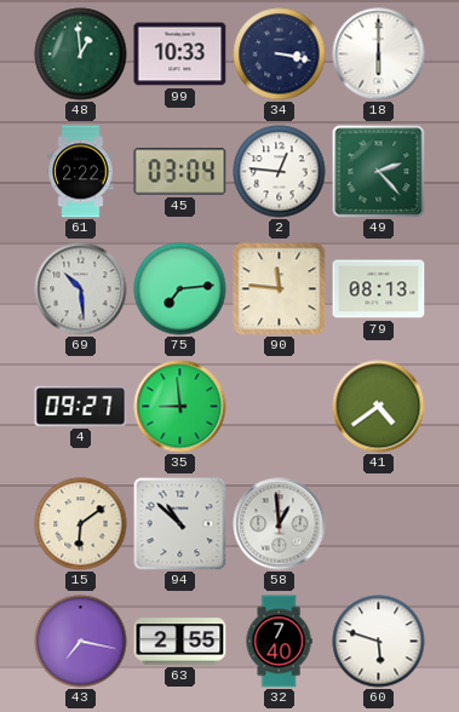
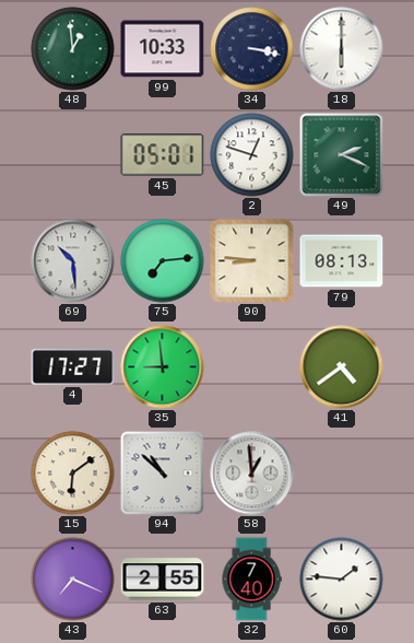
61: 2:22 -> none (81, 172)
45: 03:04 -> 05:01 (163, 155)
2: 12:46 -> 12:48 (252, 155)
49: 2:23 -> 2:19 (342, 155)
90: 11:46 -> 8:46 (252, 261)
4: 09:27 -> 17:27 (73, 366)
43: 7:17 -> 7:19 (73, 580)
60: 5:48 -> 1:46 (342, 580)
